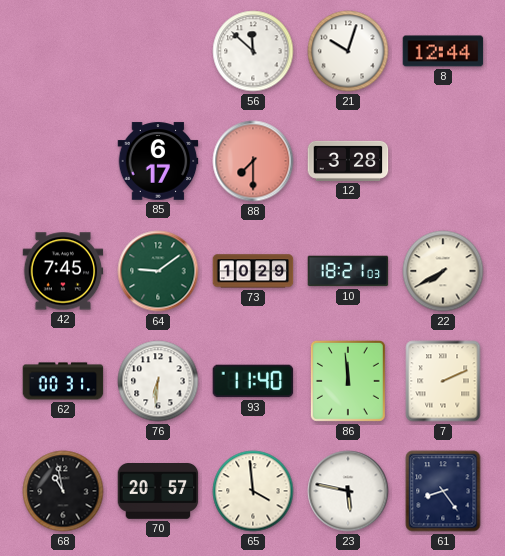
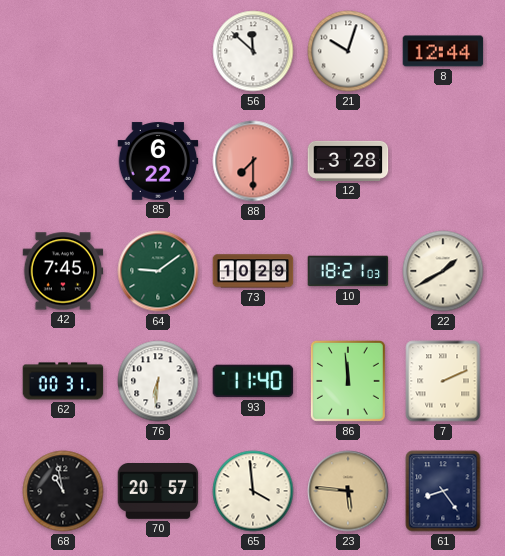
85: 6:17 -> 6:22 (158, 161)
22: 7:40 -> 1:40 (443, 271)
23: 5:47 -> 5:46 (348, 491)
23 dial: white -> champagne (348, 491)
